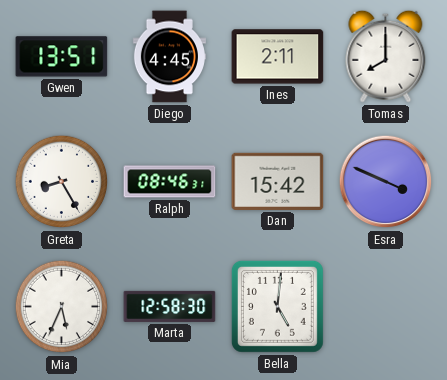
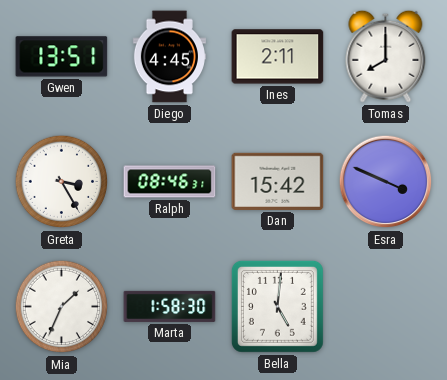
Greta: 8:25 -> 3:25 (62, 182)
Mia: 5:34 -> 1:34 (62, 307)
Marta: 12:58 -> 1:58 (170, 306)
